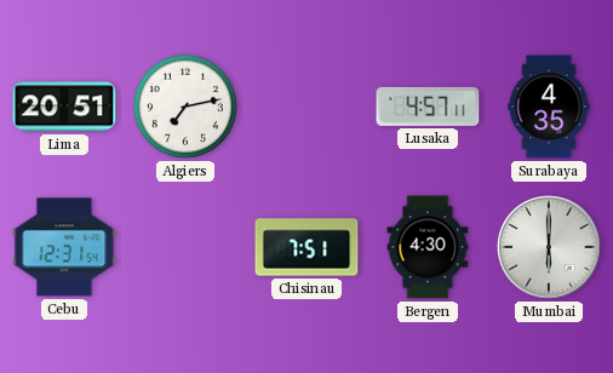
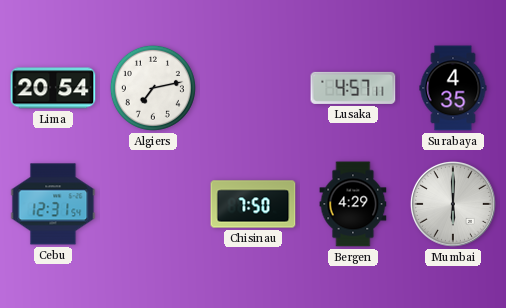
Lima: 20:51 -> 20:54 (53, 88)
Chisinau: 7:51 -> 7:50 (253, 204)
Bergen: 4:30 -> 4:29 (353, 204)
